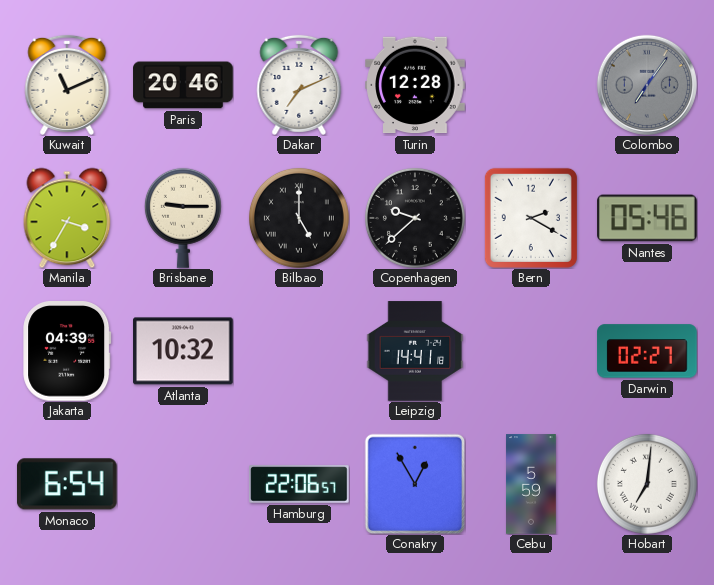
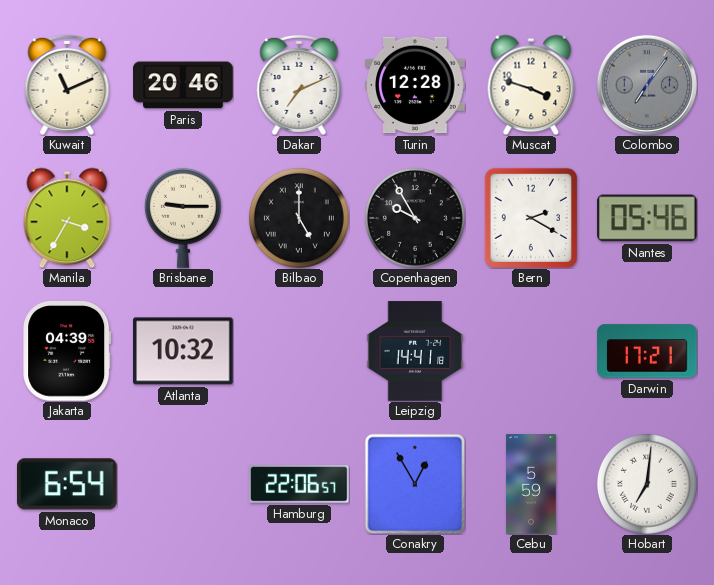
Muscat: none -> 3:48 (531, 85)
Copenhagen: 9:38 -> 9:55 (415, 218)
Darwin: 02:27 -> 17:21 (647, 351)
